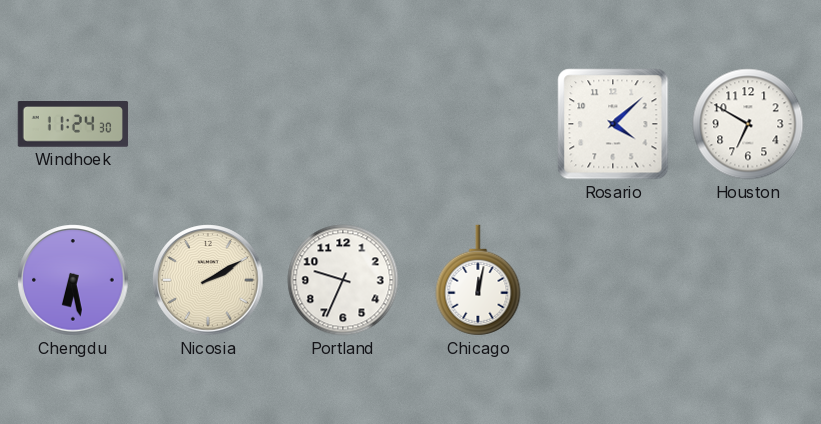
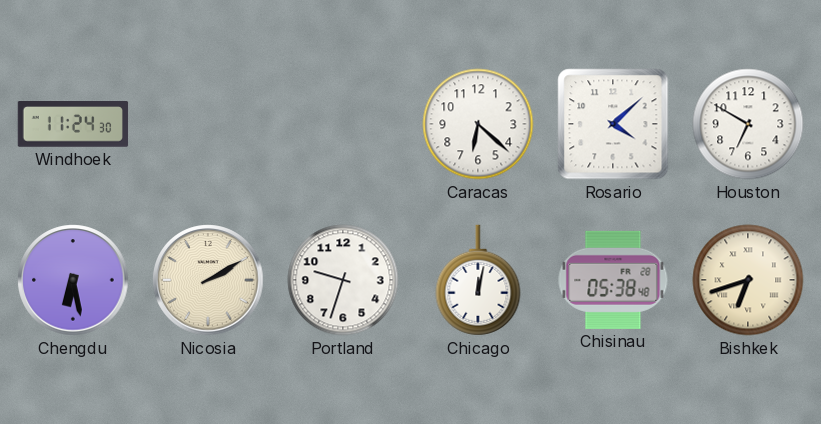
Caracas: none -> 6:22 (478, 124)
Portland: 9:34 -> 9:33 (343, 280)
Chisinau: none -> 05:38 (613, 280)
Bishkek: none -> 6:42 (748, 280)
